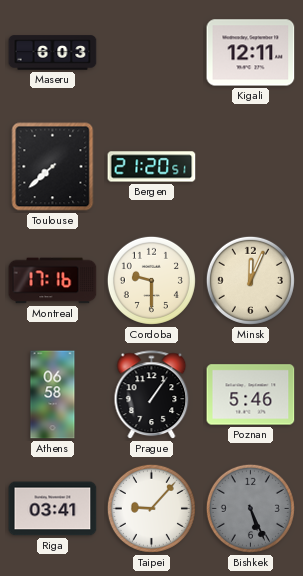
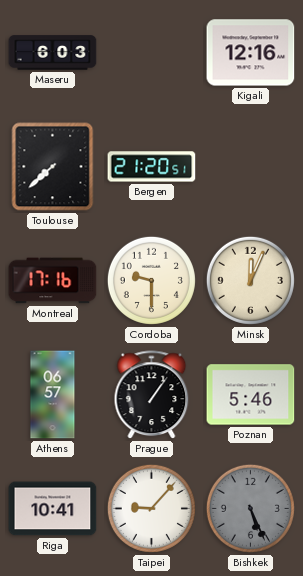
Kigali: 12:11 -> 12:16 (251, 53)
Athens: 06:58 -> 06:57 (53, 395)
Riga: 03:41 -> 10:41 (53, 509)
